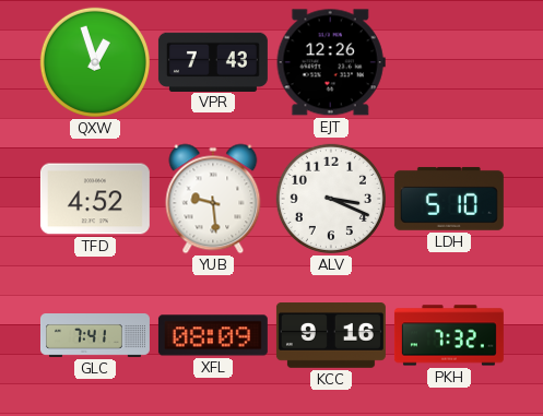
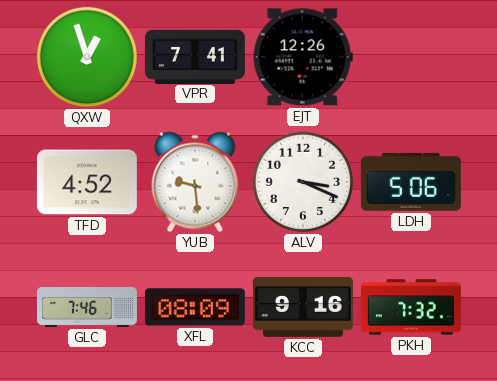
VPR: 7:43 -> 7:41 (195, 56)
LDH: 5:10 -> 5:06 (411, 182)
GLC: 7:41 -> 7:46 (87, 308)
